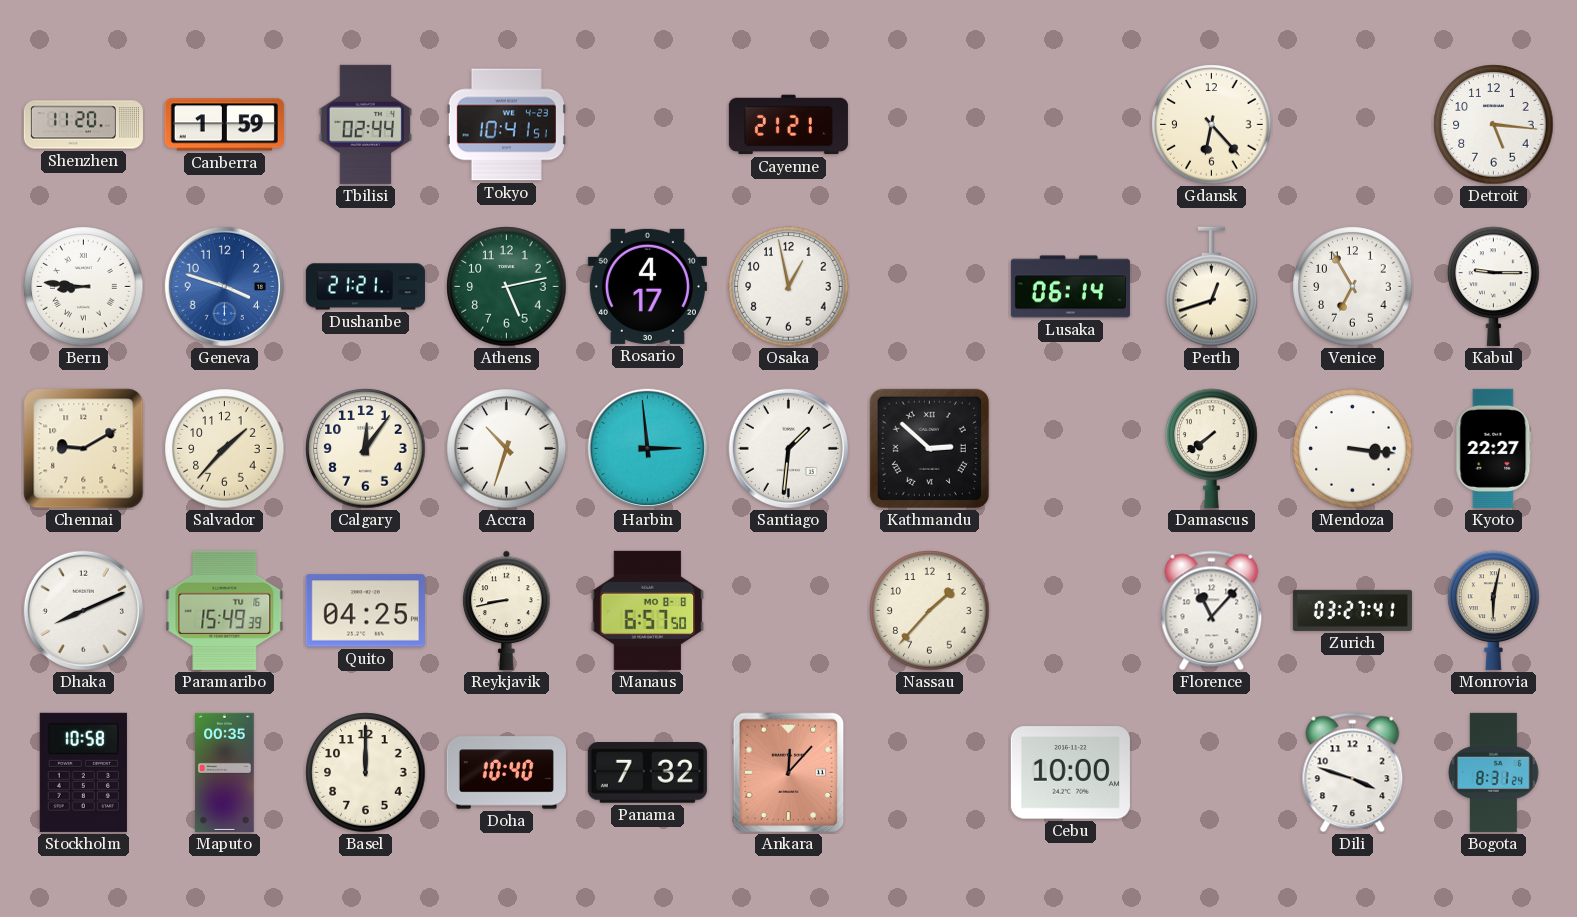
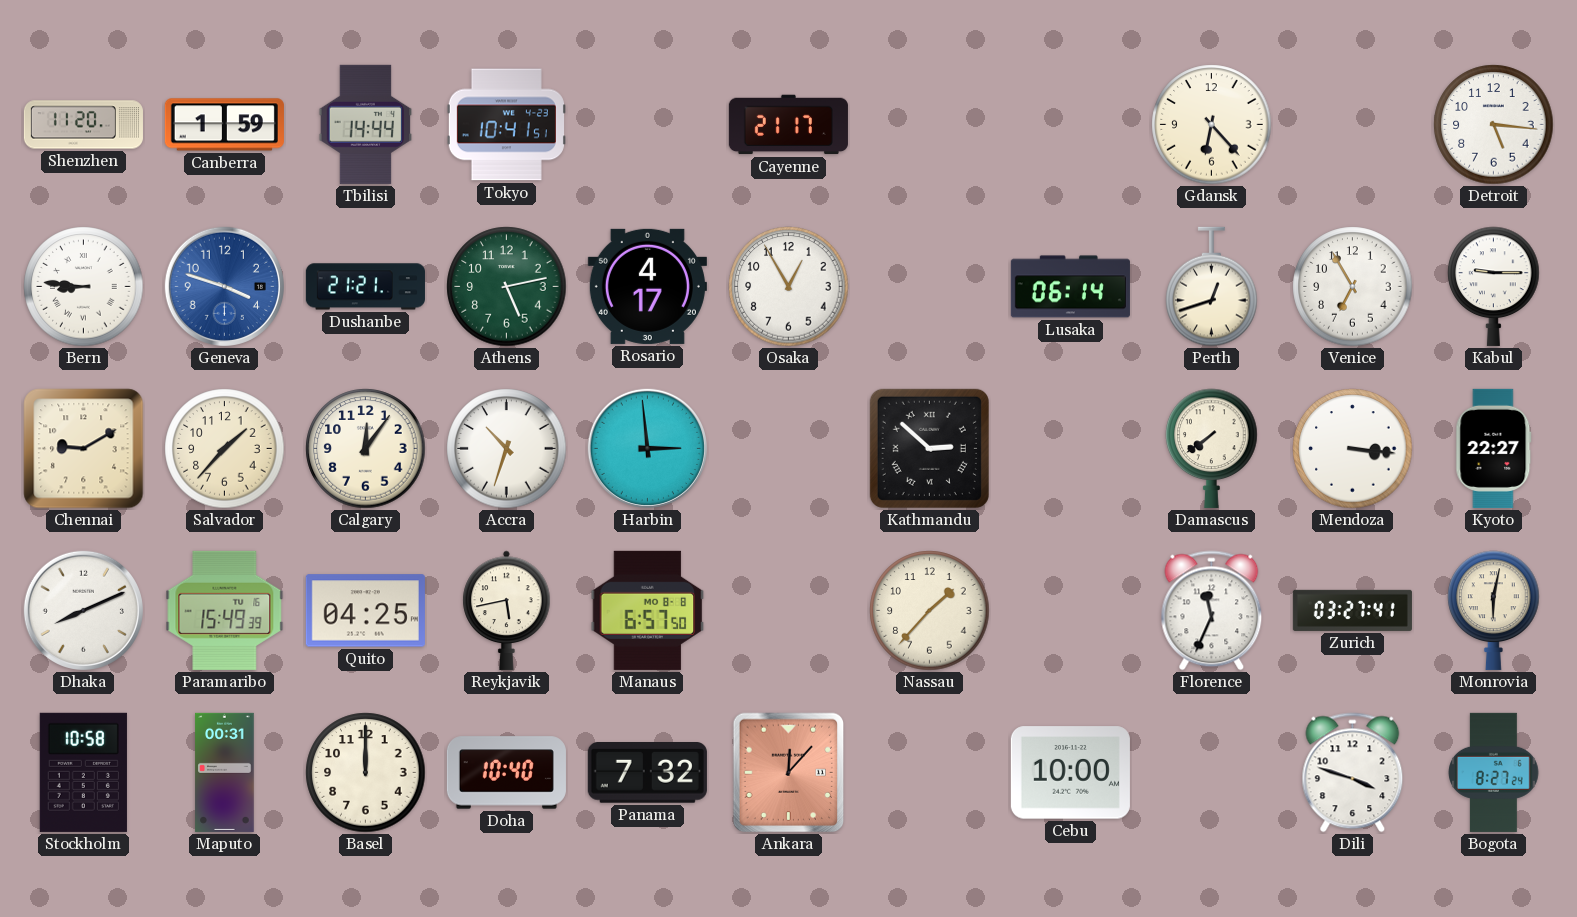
Tbilisi: 02:44 -> 14:44 (366, 124)
Cayenne: 21:21 -> 21:17 (788, 125)
Osaka: 12:58 -> 12:55 (789, 287)
Santiago: 1:31 -> none (788, 448)
Reykjavik: 8:43 -> 5:43 (507, 610)
Florence: 11:07 -> 11:34 (1212, 611)
Maputo: 00:35 -> 00:31 (225, 772)
Bogota: 8:31 -> 8:27 (1494, 772)
